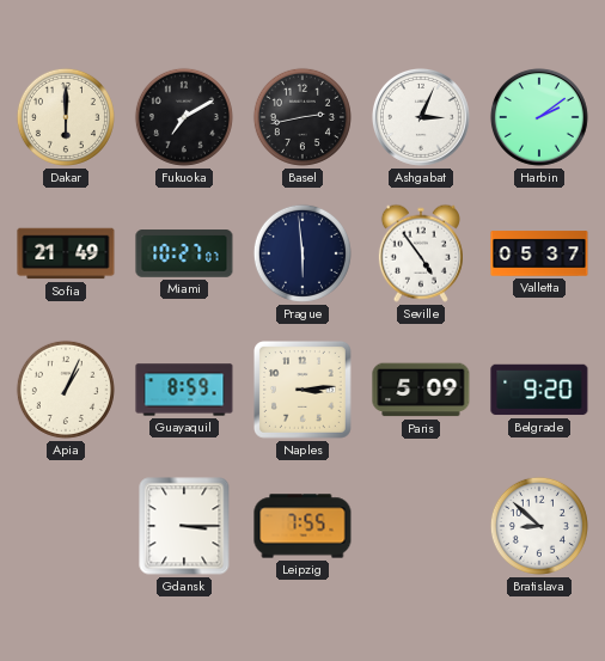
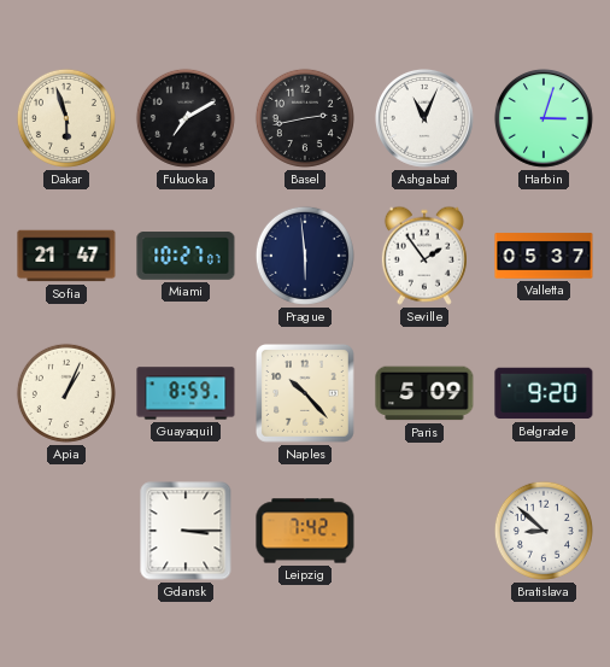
Dakar: 6:00 -> 5:57 (66, 118)
Ashgabat: 3:04 -> 11:04 (424, 118)
Harbin: 2:09 -> 3:03 (544, 118)
Sofia: 21:49 -> 21:47 (66, 256)
Seville: 4:54 -> 1:54 (424, 256)
Naples: 3:14 -> 10:23 (306, 394)
Leipzig: 7:55 -> 7:42 (305, 531)
